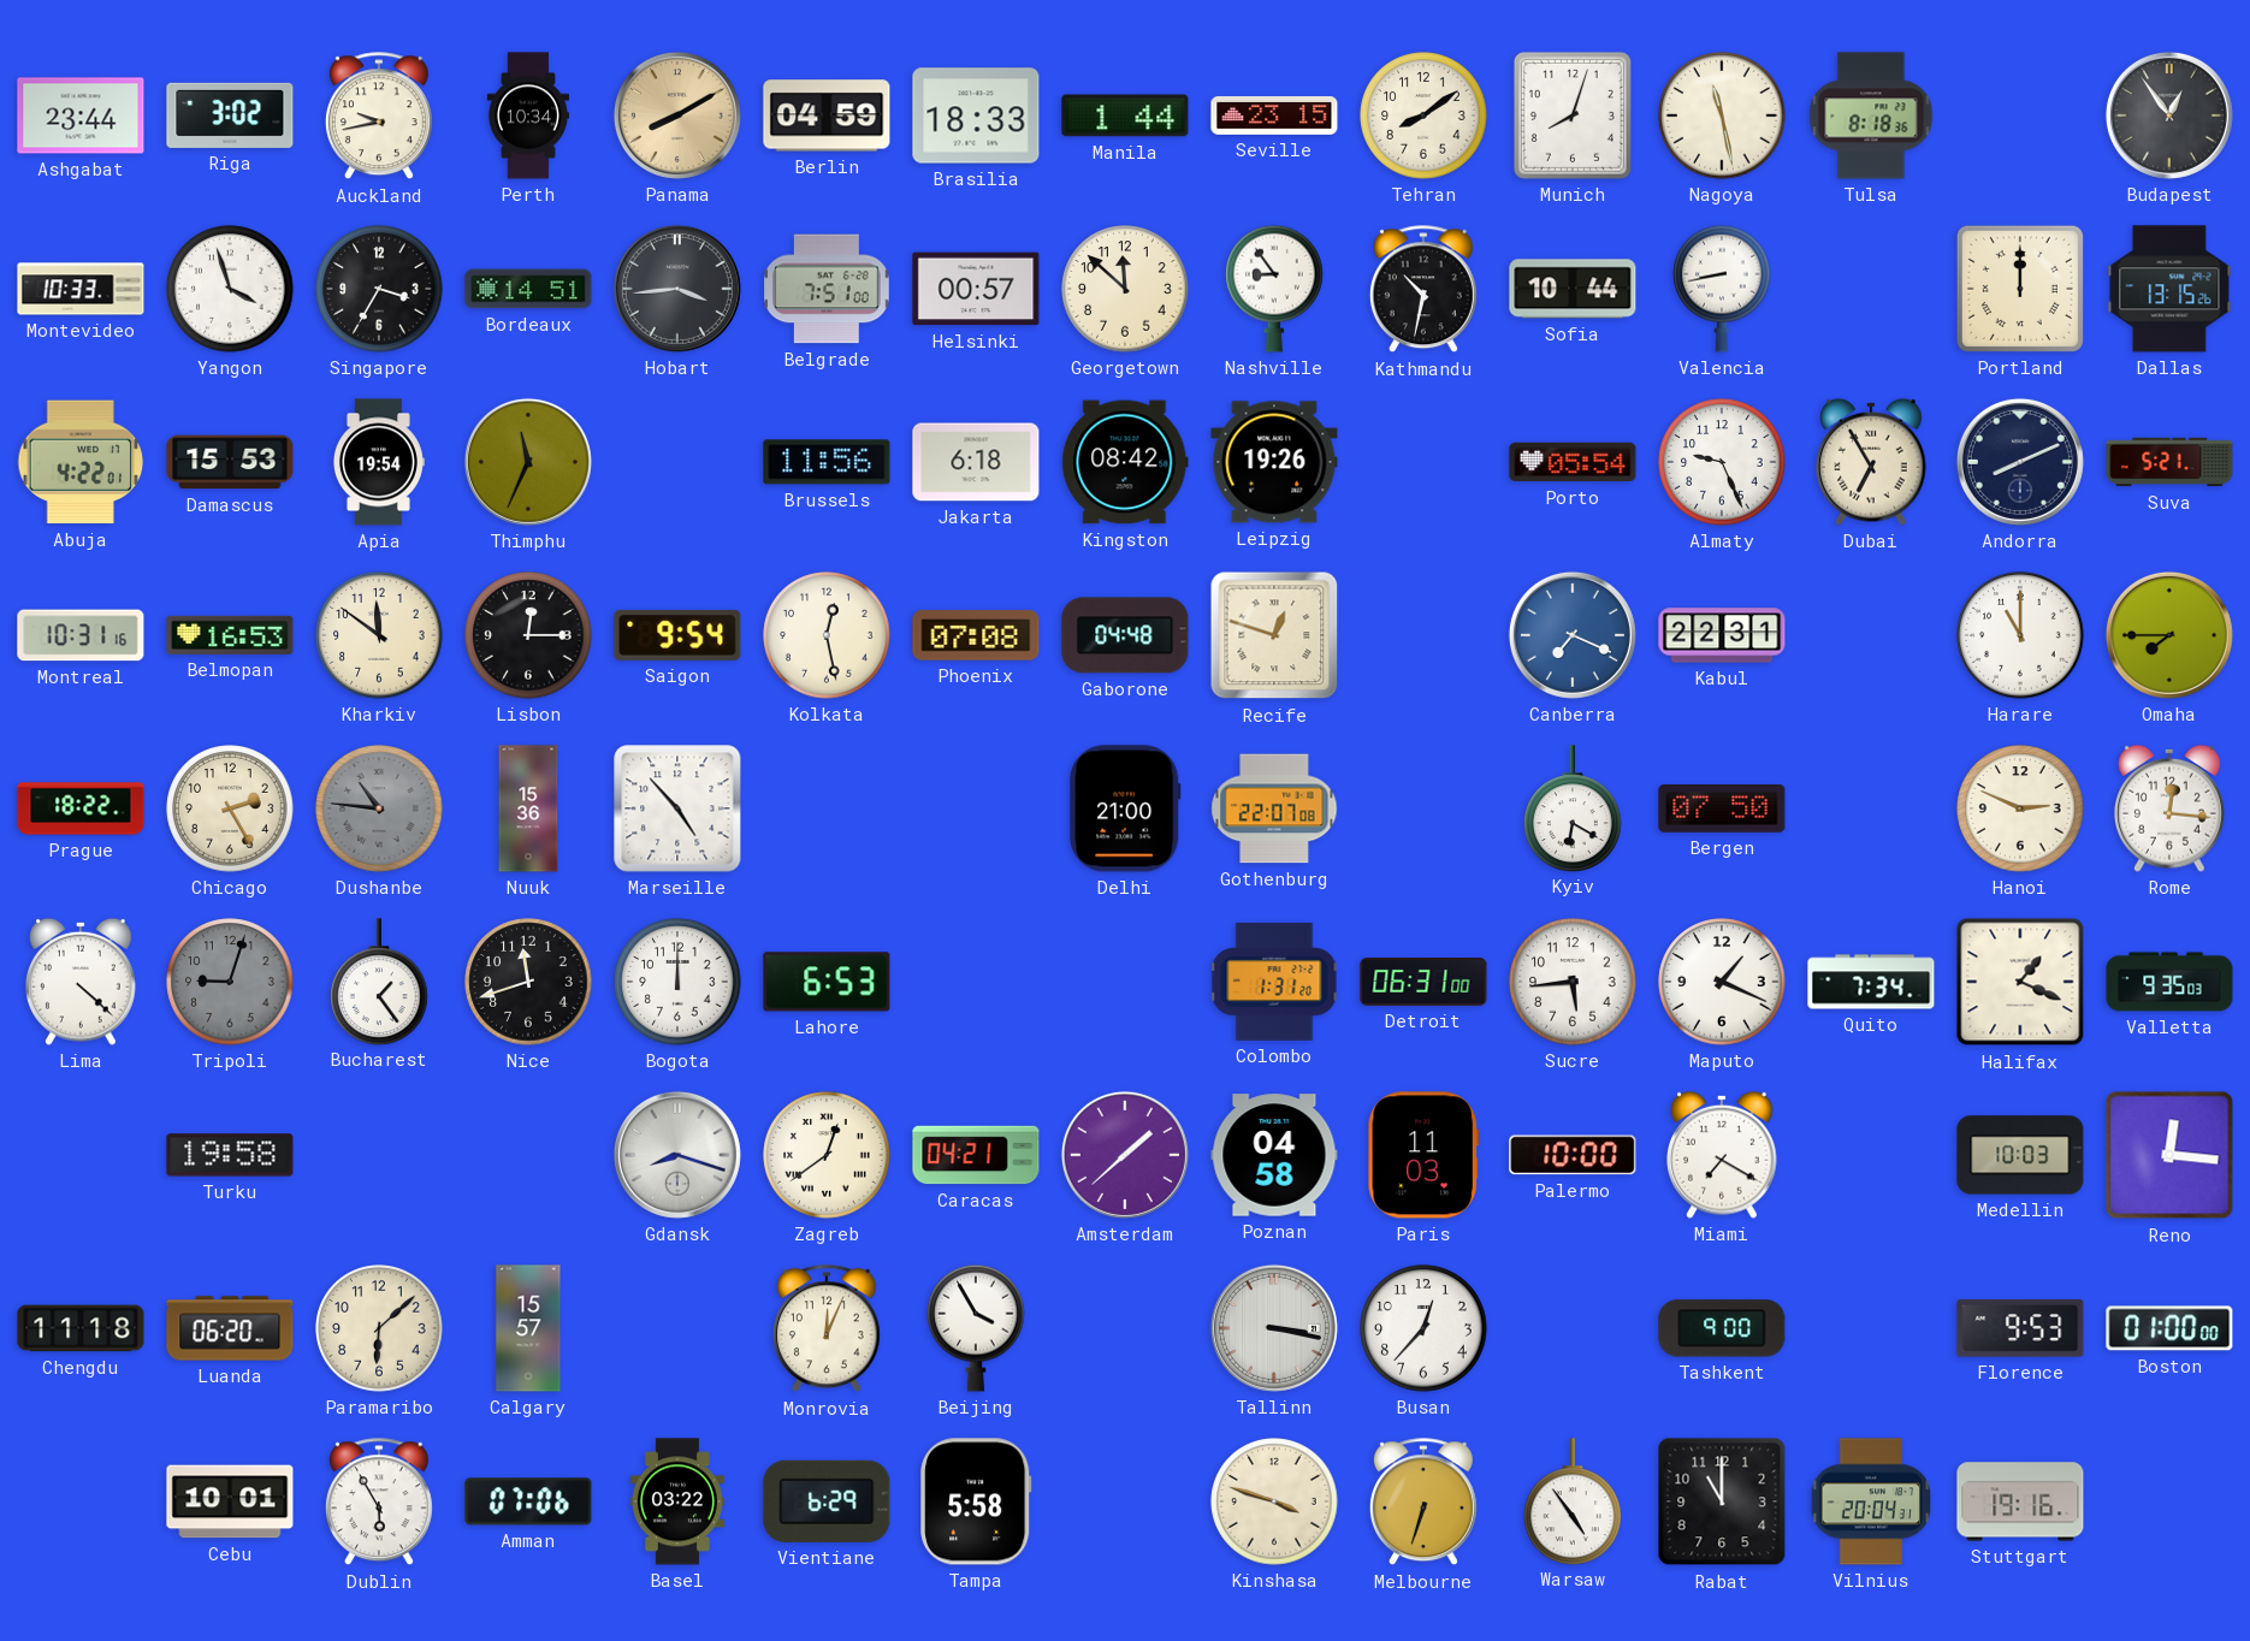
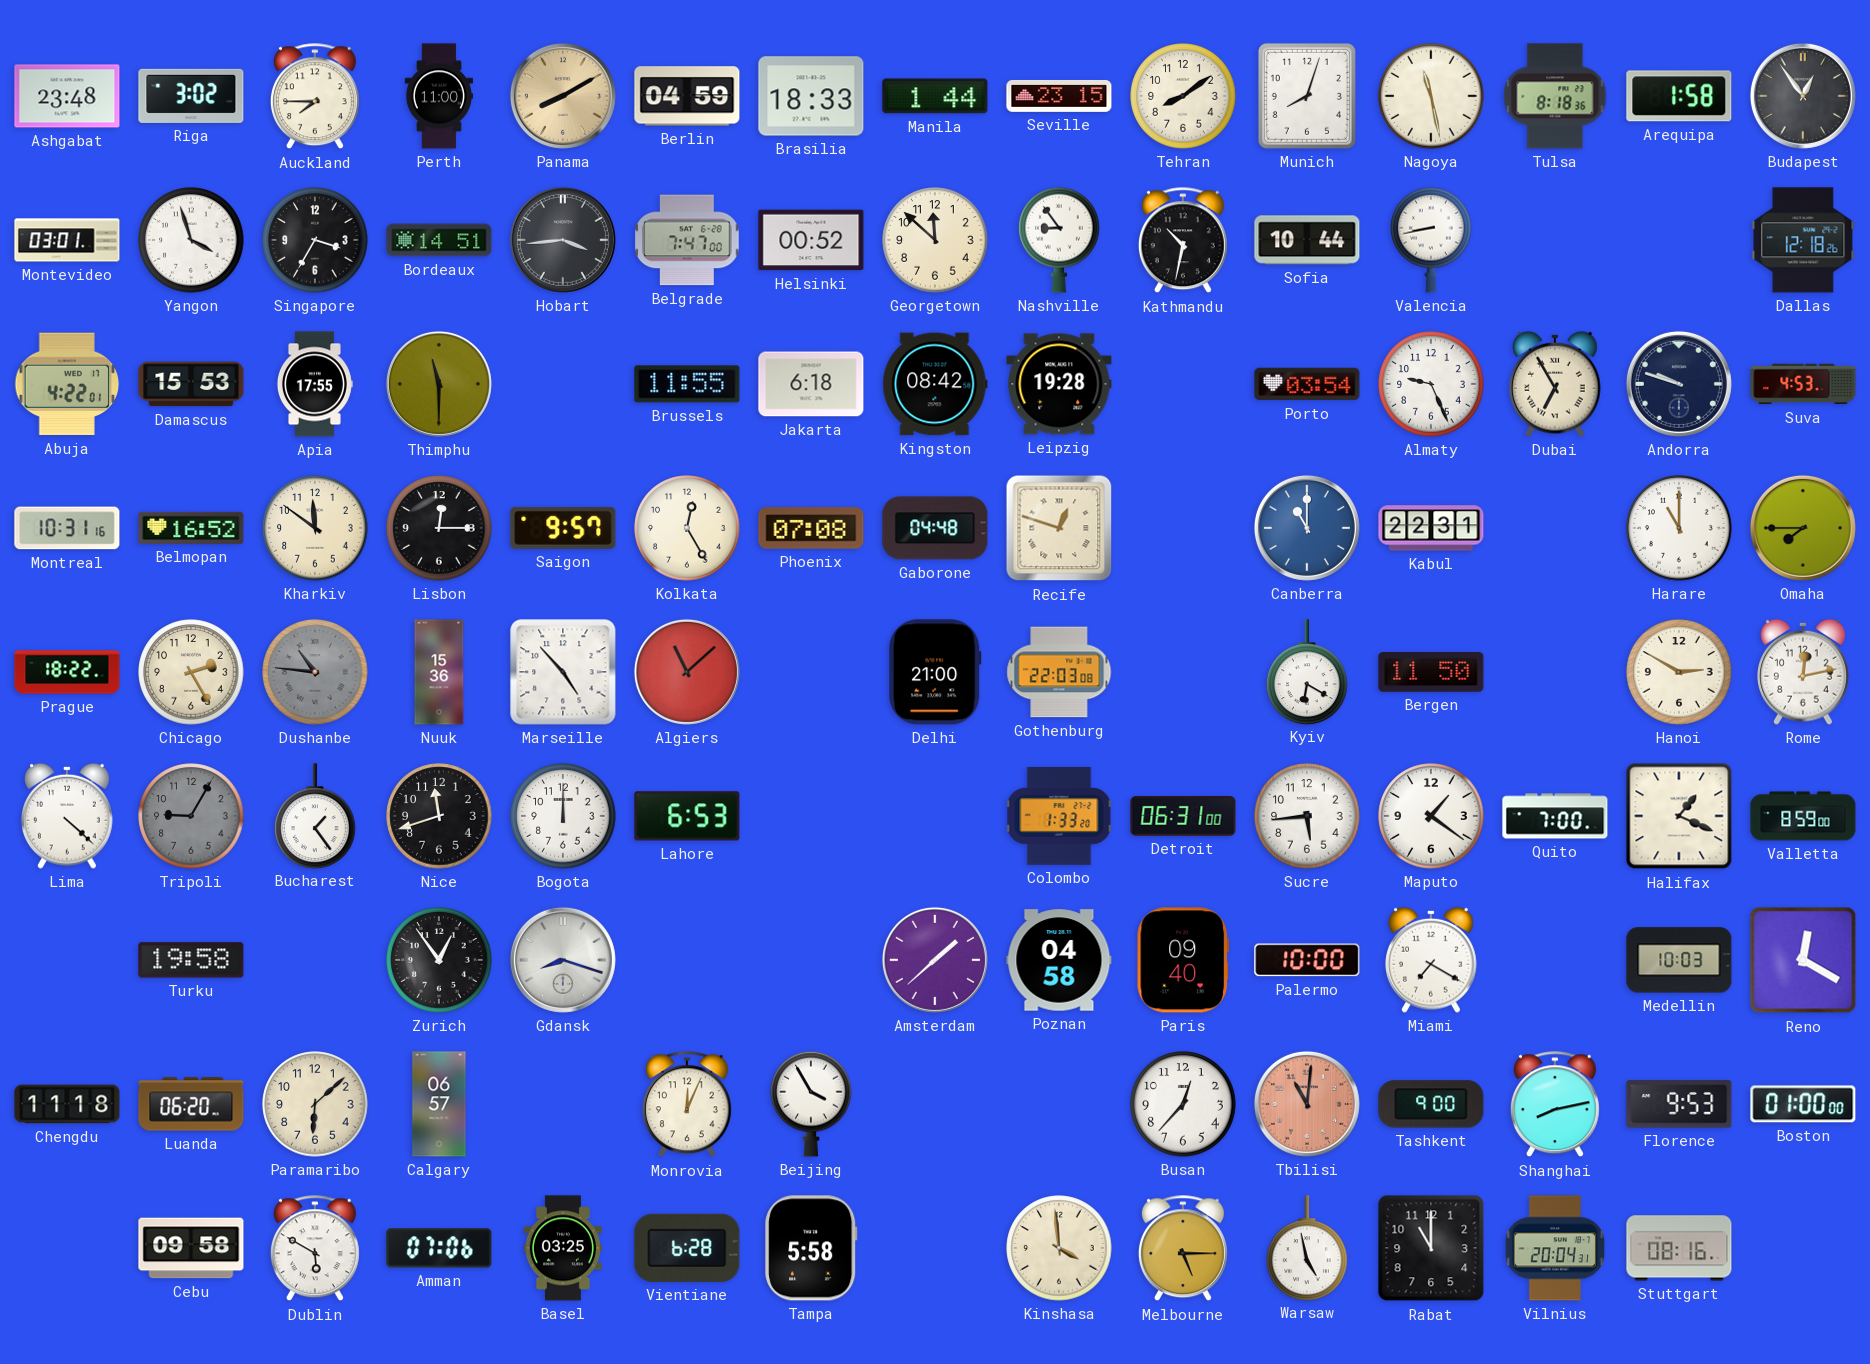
Ashgabat: 23:44 -> 23:48 (67, 96)
Auckland: 9:43 -> 7:45 (315, 97)
Perth: 10:34 -> 11:00 (439, 96)
Arequipa: none -> 1:58 (1679, 96)
Montevideo: 10:33 -> 03:01 (67, 240)
Belgrade: 7:51 -> 7:47 (687, 240)
Helsinki: 00:57 -> 00:52 (811, 240)
Portland: 12:00 -> none (2020, 289)
Dallas: 13:15 -> 12:18 (1803, 240)
Apia: 19:54 -> 17:55 (314, 384)
Thimphu: 11:34 -> 11:30 (439, 384)
Brussels: 11:56 -> 11:55 (687, 384)
Leipzig: 19:26 -> 19:28 (1059, 384)
Porto: 05:54 -> 03:54 (1307, 384)
Andorra: 8:11 -> 9:48 (1679, 384)
Suva: 5:21 -> 4:53 (1803, 384)
Belmopan: 16:53 -> 16:52 (191, 528)
Saigon: 9:54 -> 9:57 (563, 528)
Kolkata: 12:28 -> 12:25 (687, 528)
Canberra: 7:19 -> 11:00 (1307, 528)
Algiers: none -> 11:08 (687, 672)
Gothenburg: 22:07 -> 22:03 (1059, 672)
Bergen: 07:50 -> 11:50 (1431, 673)
Hanoi: 2:49 -> 2:50 (1679, 672)
Rome: 12:16 -> 12:13 (1804, 672)
Tripoli: 9:03 -> 9:05 (191, 816)
Colombo: 1:31 -> 1:33 (1059, 816)
Maputo: 1:19 -> 1:21 (1431, 816)
Quito: 7:34 -> 7:00 (1555, 816)
Valletta: 9:35 -> 8:59 (1803, 816)
Zurich: none -> 12:54 (439, 960)
Zagreb: 12:39 -> none (827, 1155)
Caracas: 04:21 -> none (976, 1155)
Paris: 11:03 -> 09:40 (1183, 960)
Reno: 12:16 -> 12:20 (1803, 960)
Calgary: 15:57 -> 06:57 (439, 1104)
Tallinn: 3:17 -> none (1274, 1328)
Tbilisi: none -> 11:01 (1307, 1104)
Shanghai: none -> 8:13 (1555, 1105)
Cebu: 10:01 -> 09:58 (191, 1248)
Dublin: 5:55 -> 5:50 (315, 1249)
Basel: 03:22 -> 03:25 (563, 1248)
Vientiane: 6:29 -> 6:28 (687, 1248)
Kinshasa: 3:48 -> 3:59 (1059, 1248)
Melbourne: 6:33 -> 5:15 (1183, 1249)
Warsaw: 4:54 -> 4:58 (1307, 1248)
Stuttgart: 19:16 -> 08:16 (1679, 1248)
